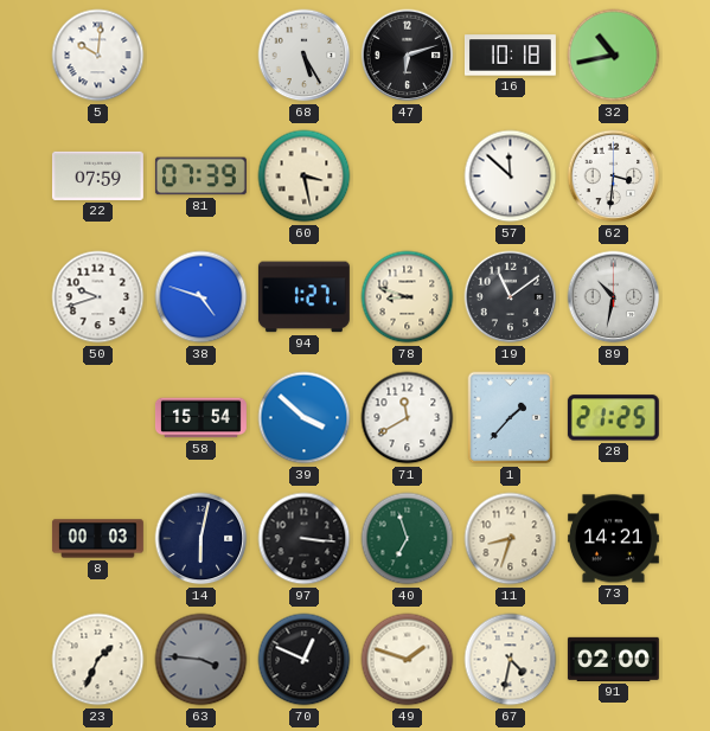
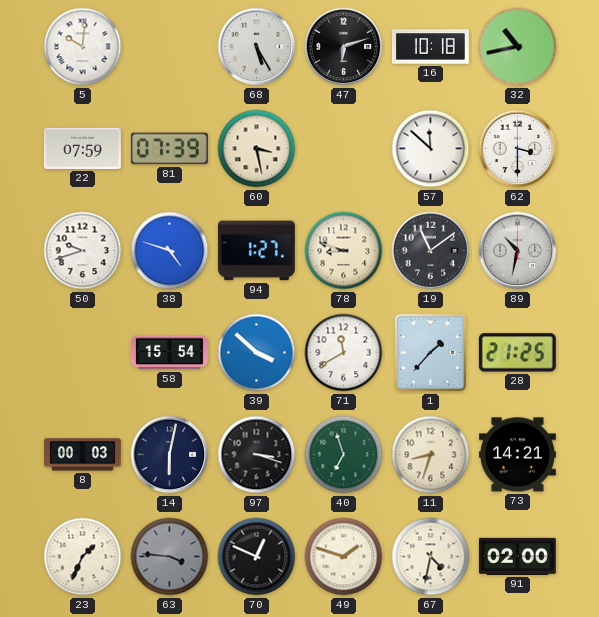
62: 3:31 -> 3:30 (518, 149)
97: 3:16 -> 3:18 (257, 455)
